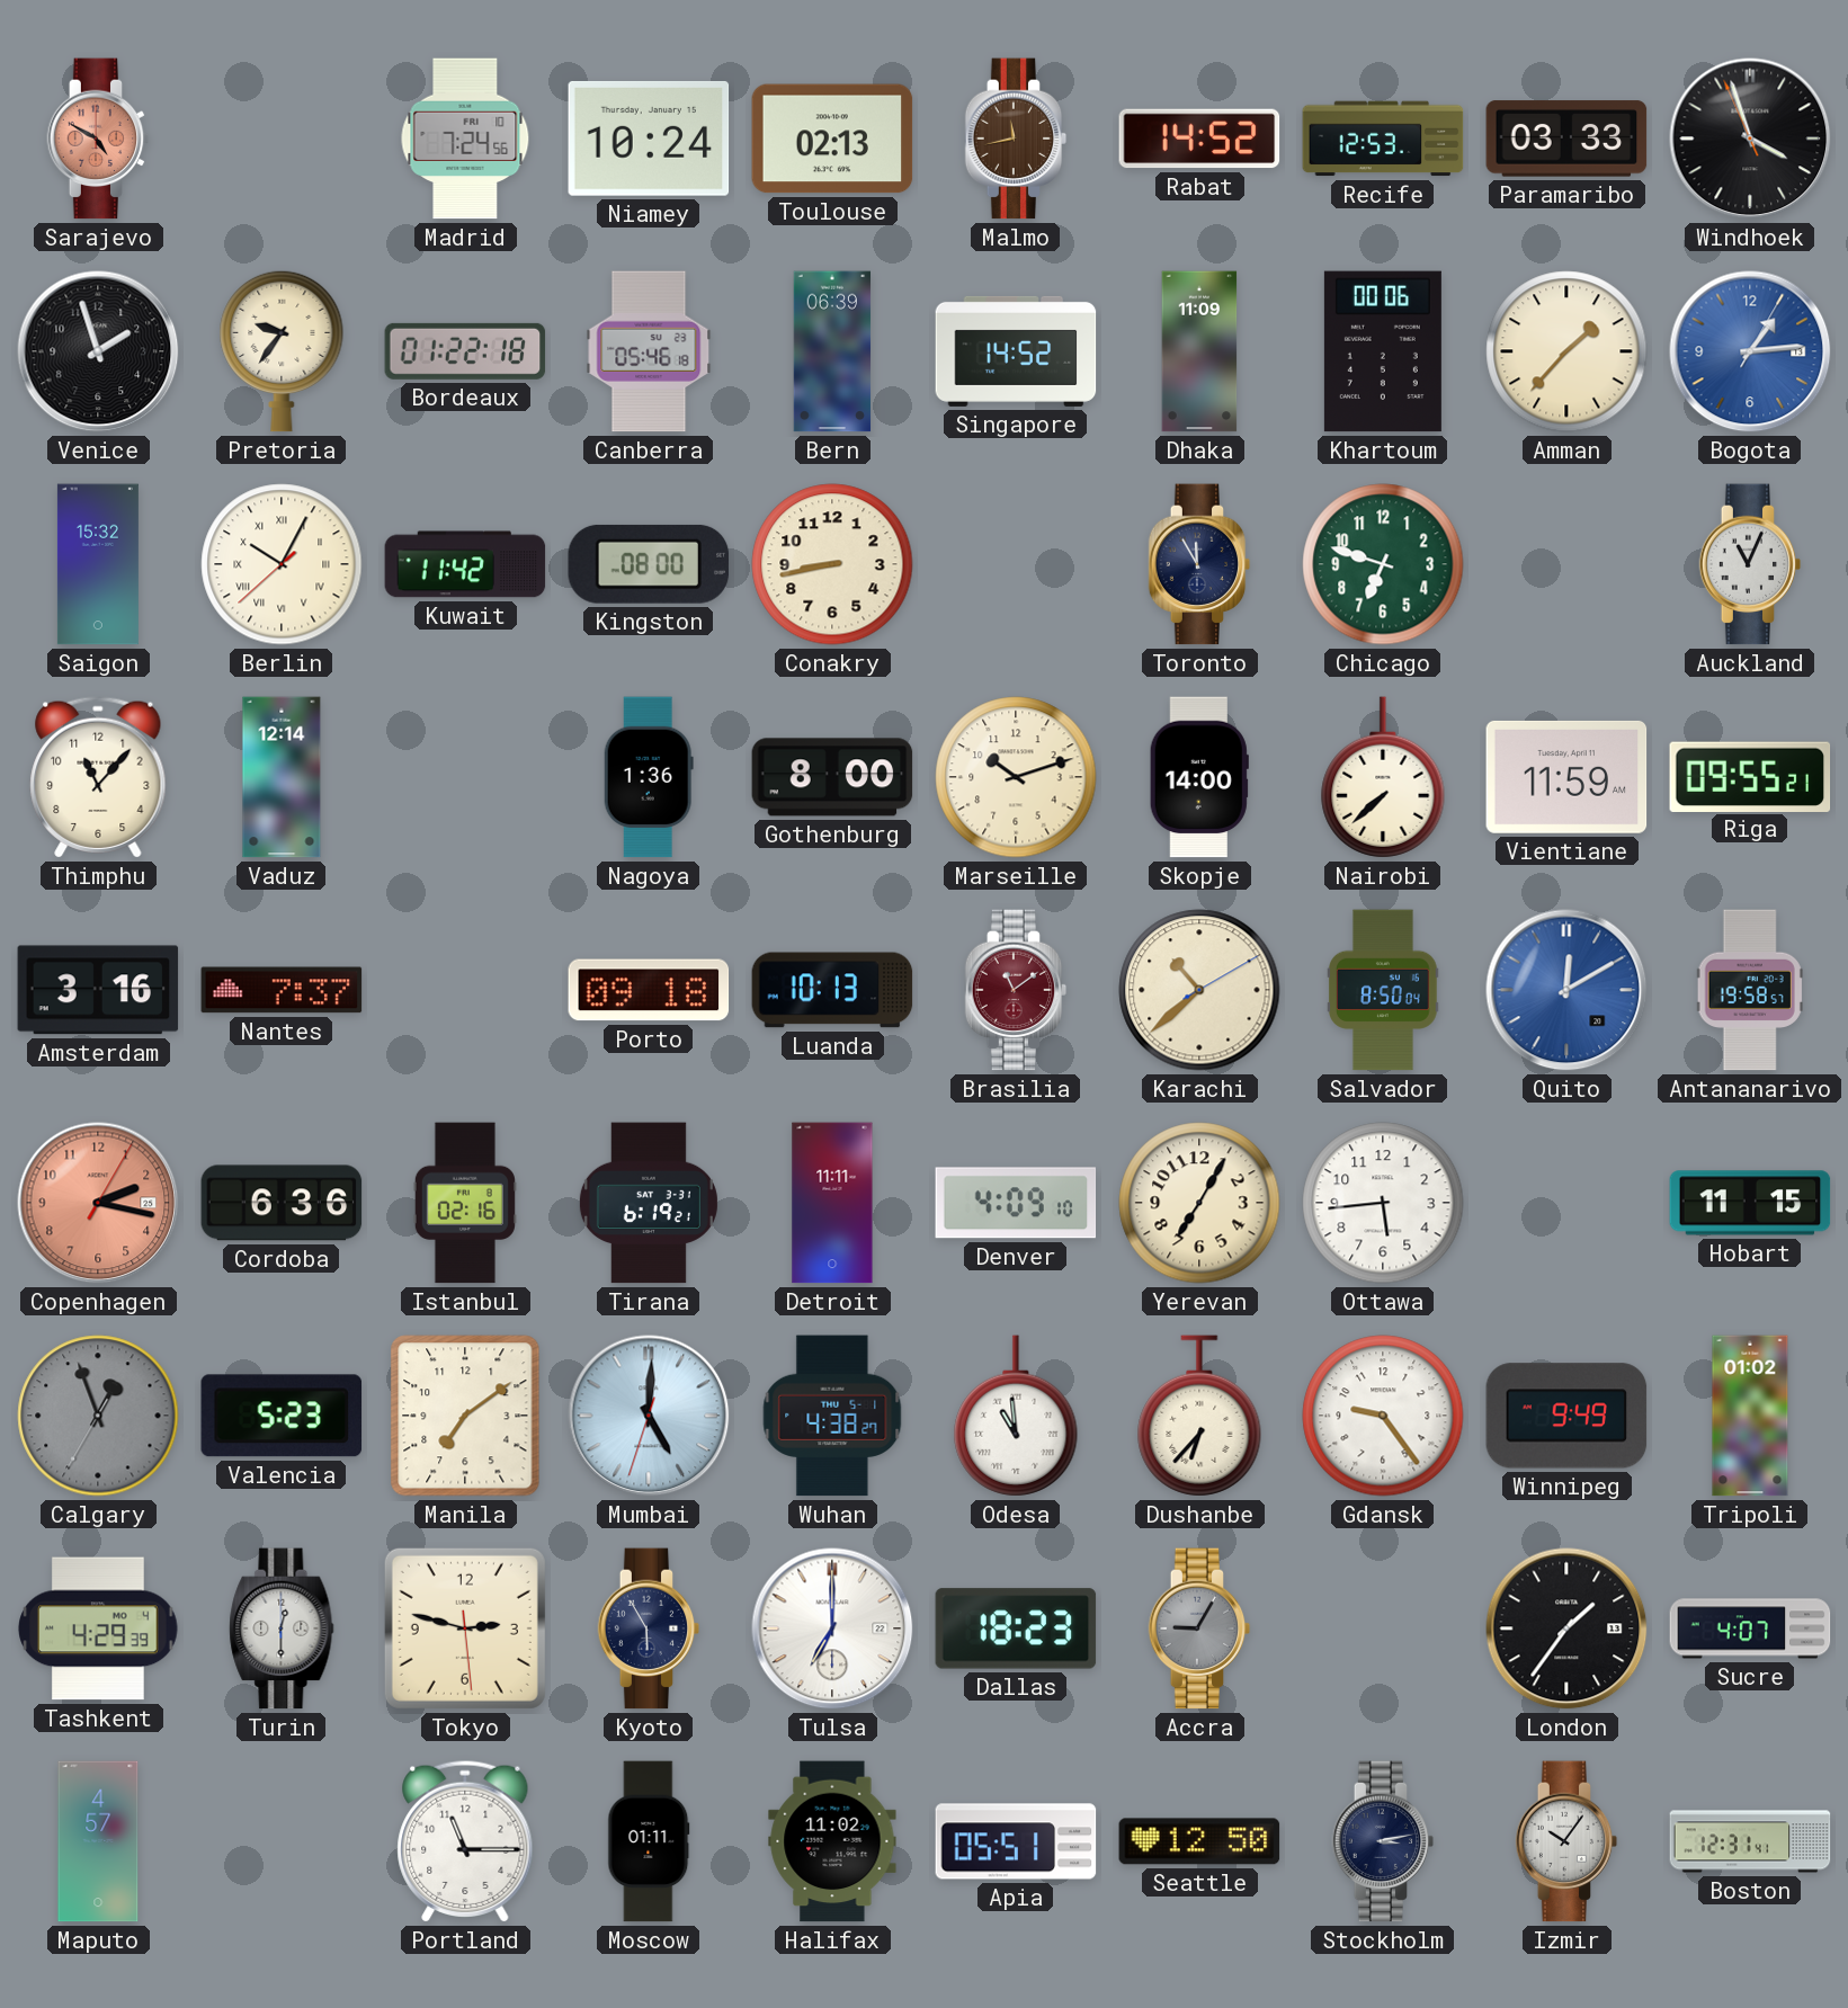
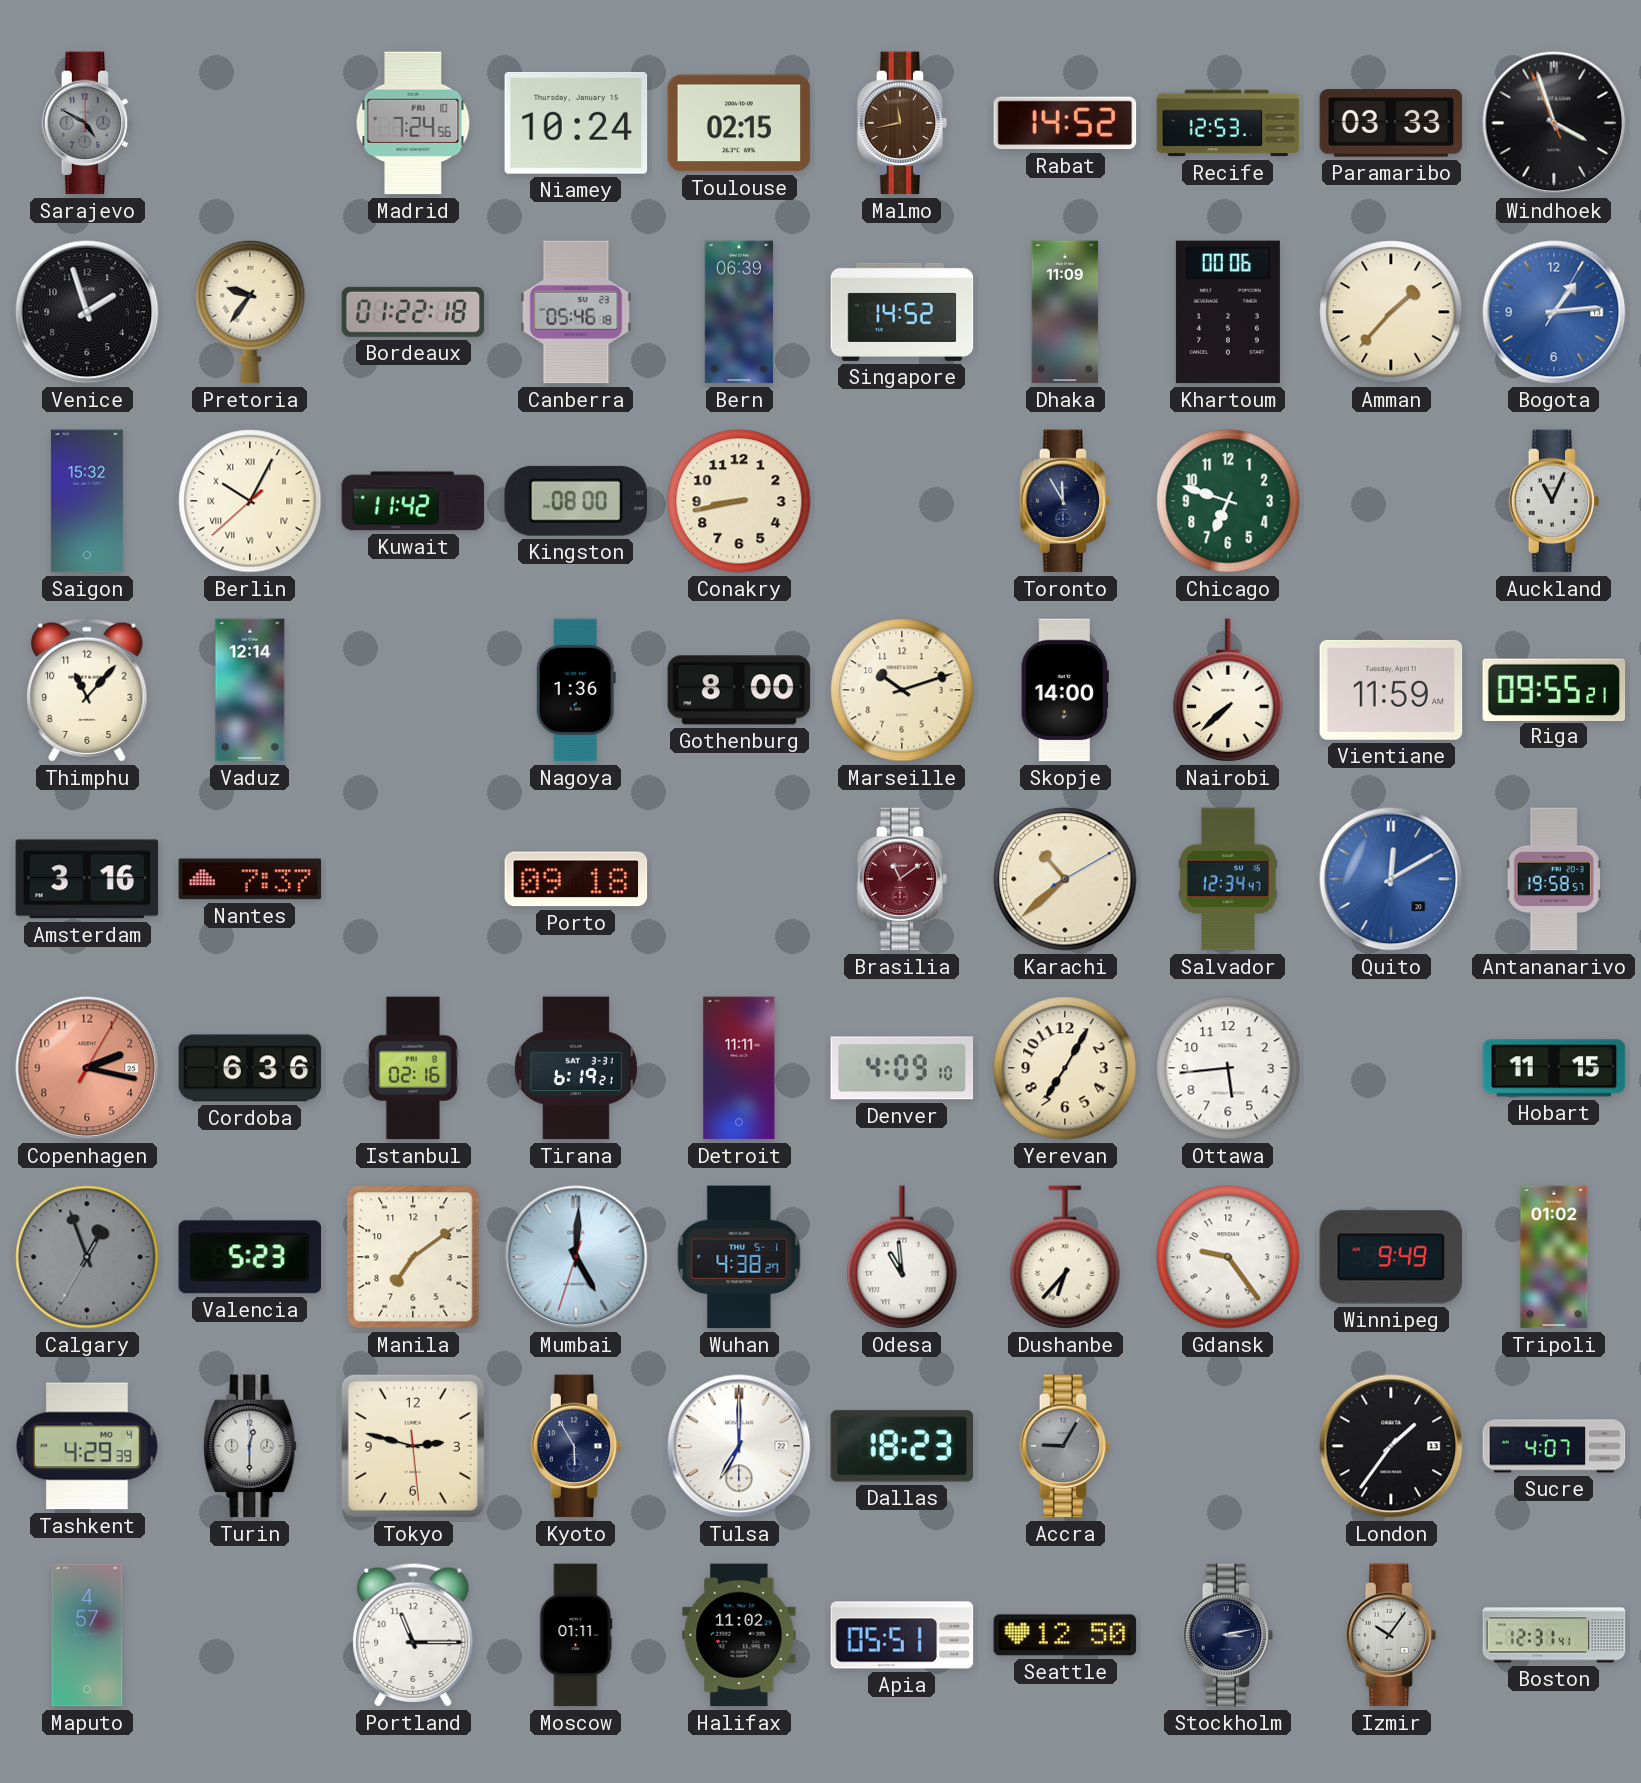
Sarajevo dial: salmon -> grey (87, 123)
Toulouse: 02:13 -> 02:15 (739, 123)
Luanda: 10:13 -> none (832, 990)
Salvador: 8:50 -> 12:34 (1229, 879)
